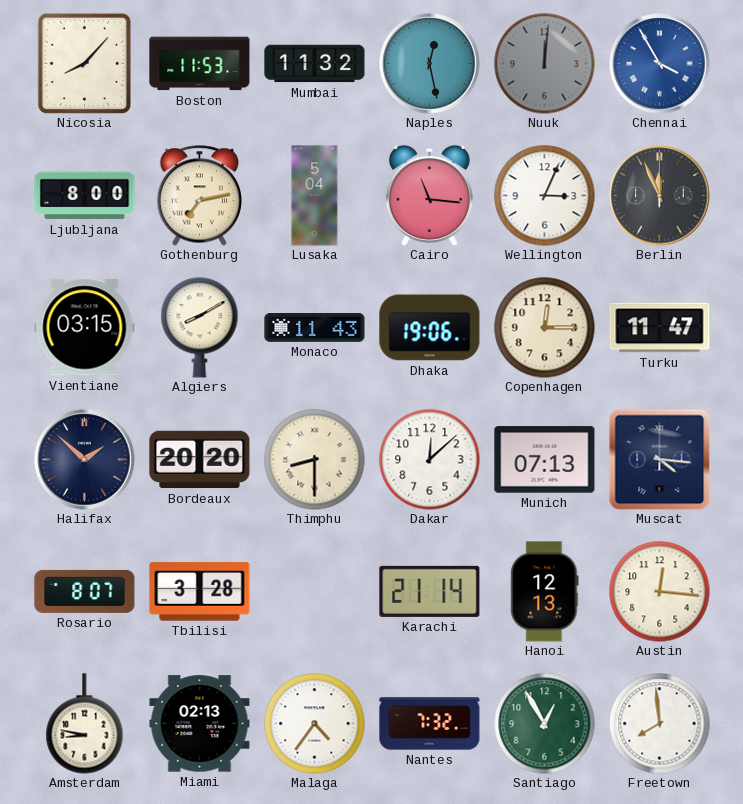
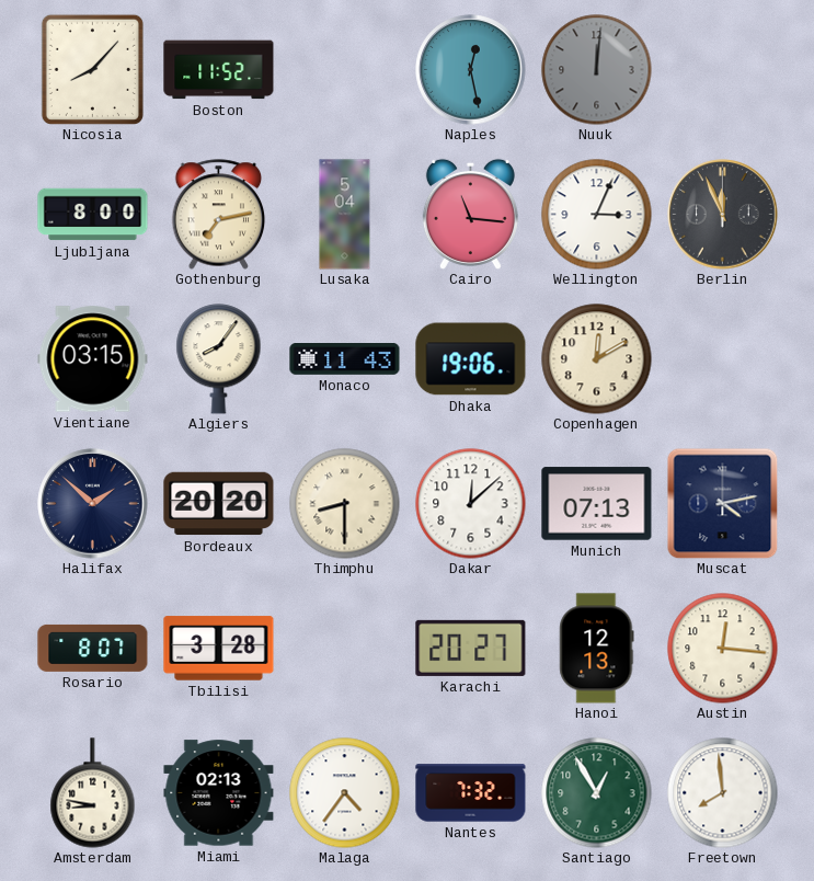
Boston: 11:53 -> 11:52 (219, 70)
Mumbai: 11:32 -> none (315, 64)
Chennai: 3:55 -> none (660, 64)
Algiers: 8:10 -> 8:06 (219, 359)
Copenhagen: 12:15 -> 12:10 (597, 359)
Turku: 11:47 -> none (660, 328)
Muscat: 4:16 -> 4:13 (722, 503)
Karachi: 21:14 -> 20:27 (471, 648)
